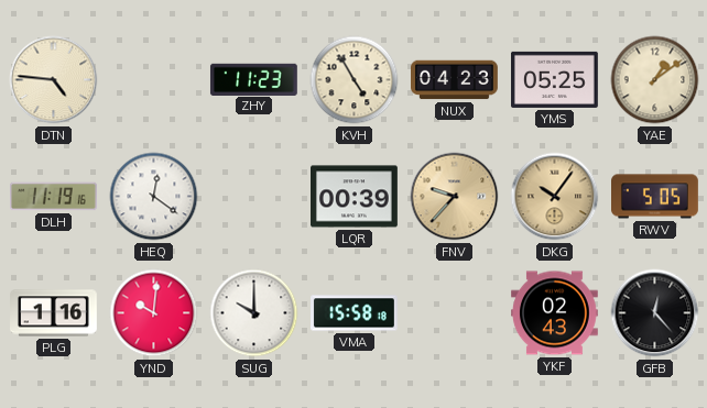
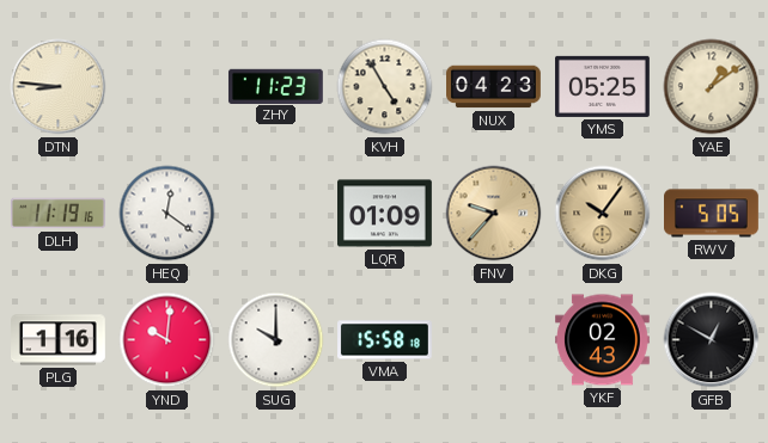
DTN: 4:46 -> 8:46 (59, 87)
LQR: 00:39 -> 01:09 (385, 214)
GFB: 12:23 -> 12:50 (712, 340)
